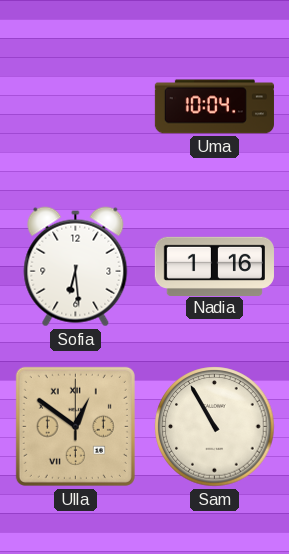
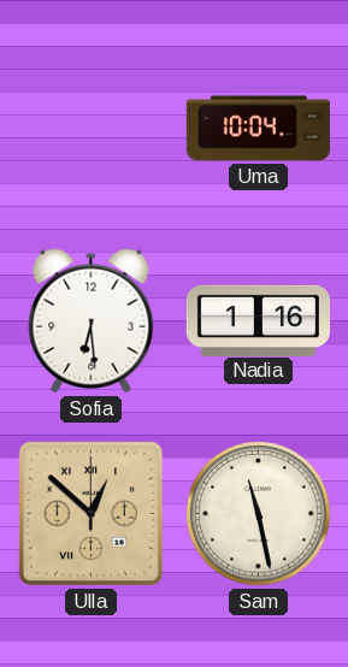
Ulla: 12:51 -> 12:52 (90, 513)
Sam: 10:55 -> 11:28 (259, 514)
